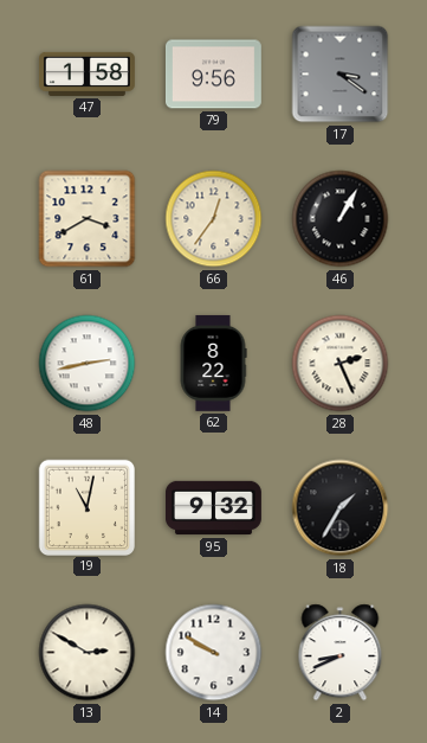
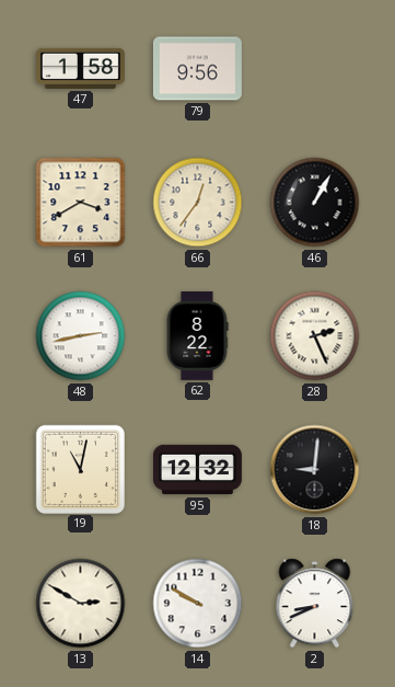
17: 3:21 -> none (341, 75)
95: 9:32 -> 12:32 (198, 470)
18: 1:35 -> 9:01 (315, 470)
